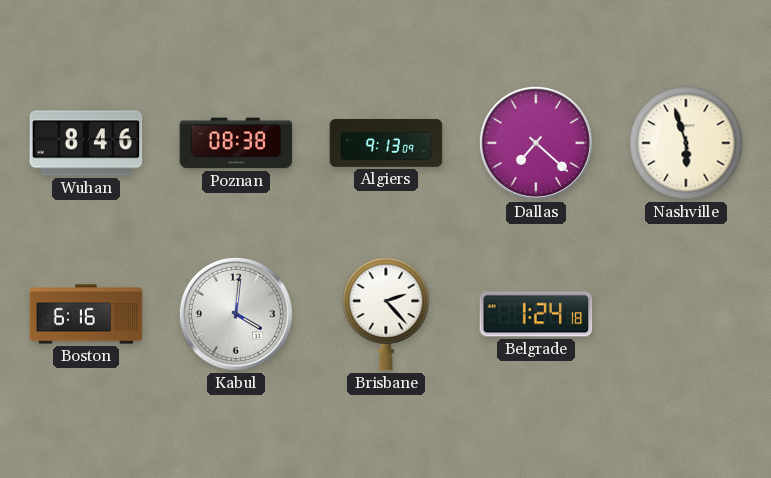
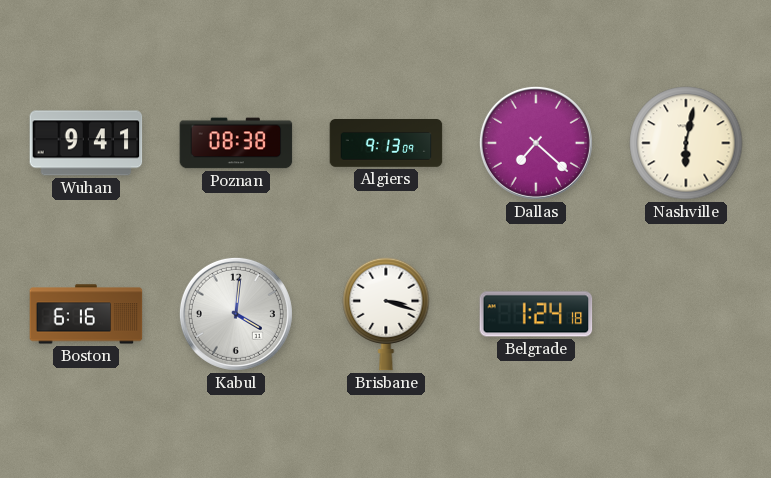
Wuhan: 8:46 -> 9:41 (86, 143)
Nashville: 5:57 -> 6:02 (686, 143)
Brisbane: 2:23 -> 3:18 (386, 314)
